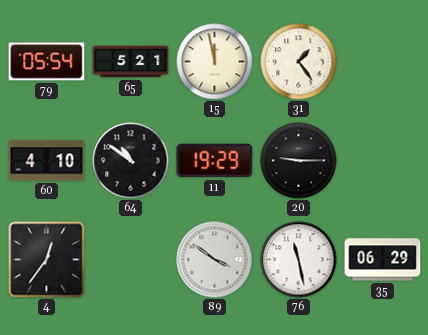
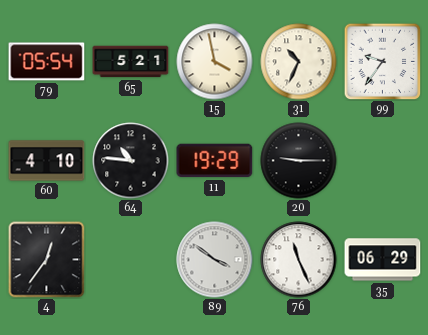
15: 11:58 -> 3:58 (215, 62)
31: 1:24 -> 10:34 (299, 62)
99: none -> 9:36 (382, 61)
64: 10:51 -> 10:46 (131, 161)
76: 11:28 -> 11:26 (299, 260)
